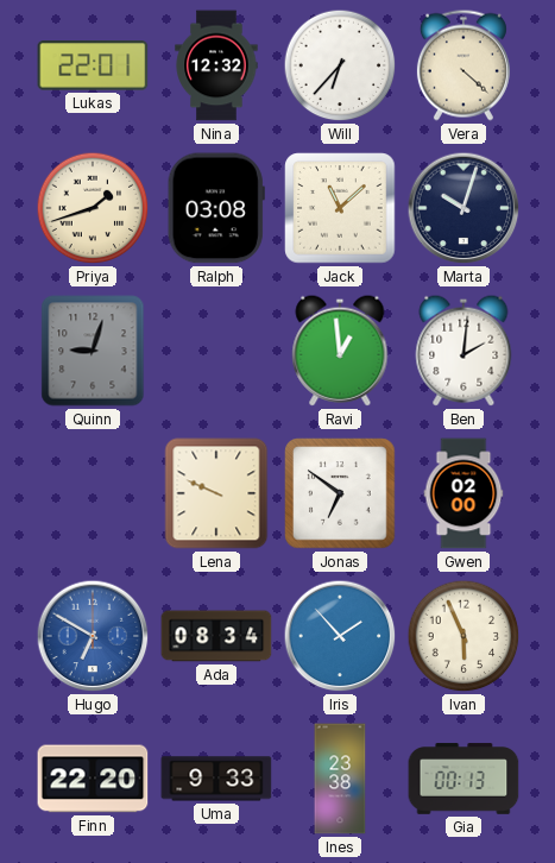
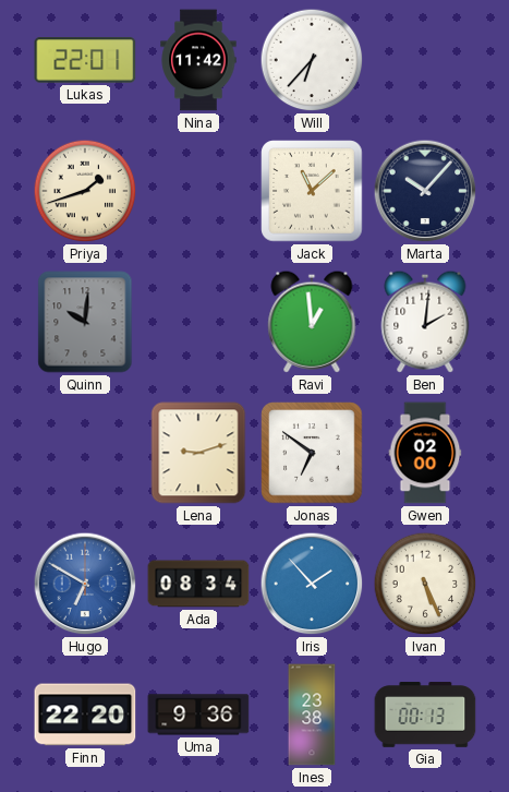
Nina: 12:32 -> 11:42 (198, 60)
Vera: 4:22 -> none (463, 65)
Ralph: 03:08 -> none (216, 208)
Marta: 10:03 -> 10:07 (425, 191)
Quinn: 9:03 -> 10:01 (85, 322)
Lena: 9:49 -> 9:12 (198, 453)
Ivan: 5:56 -> 5:26 (425, 584)
Uma: 9:33 -> 9:36 (198, 715)
